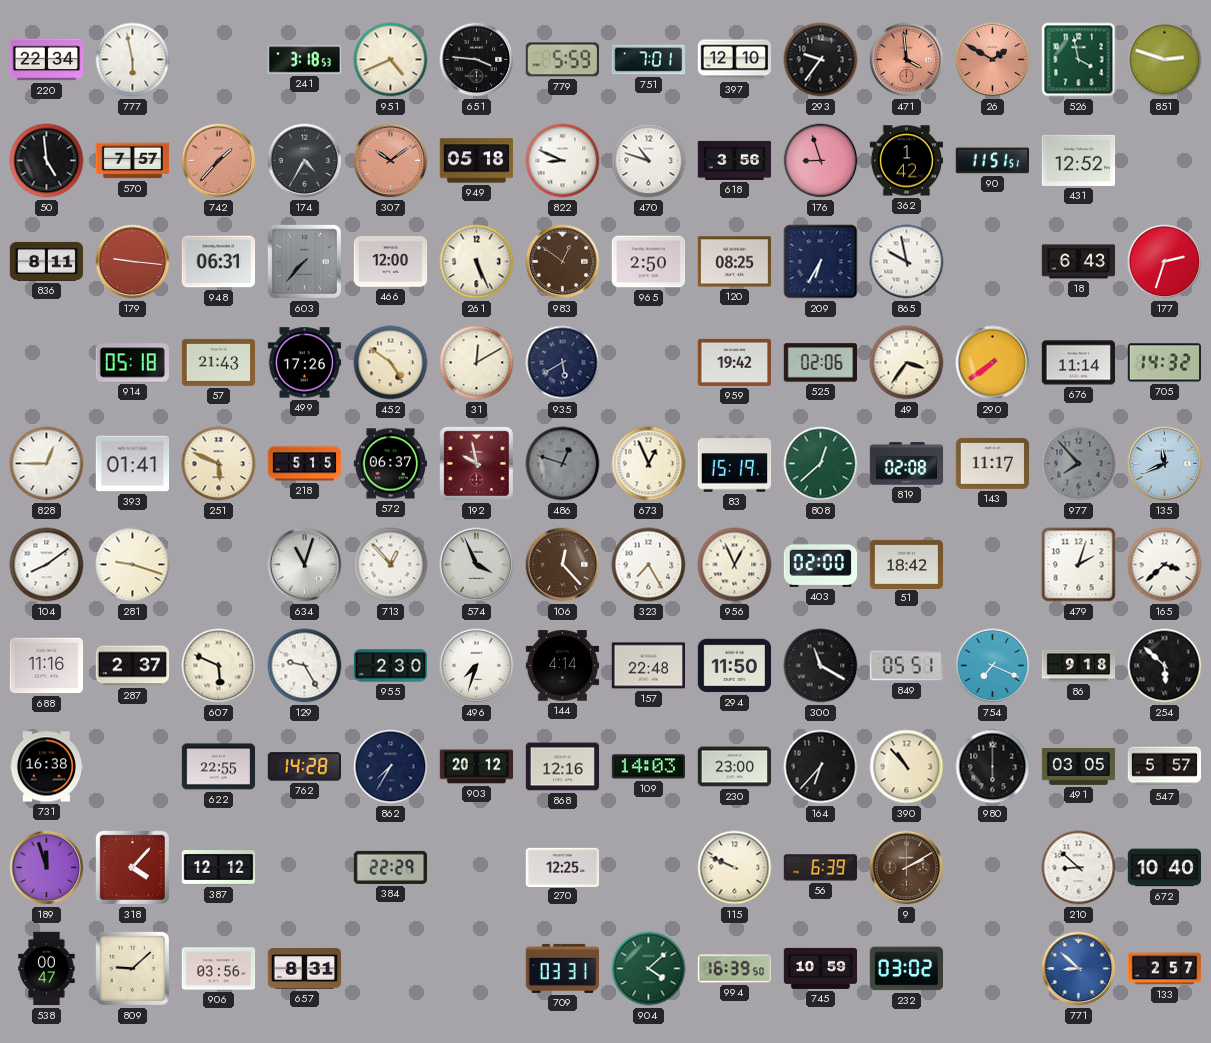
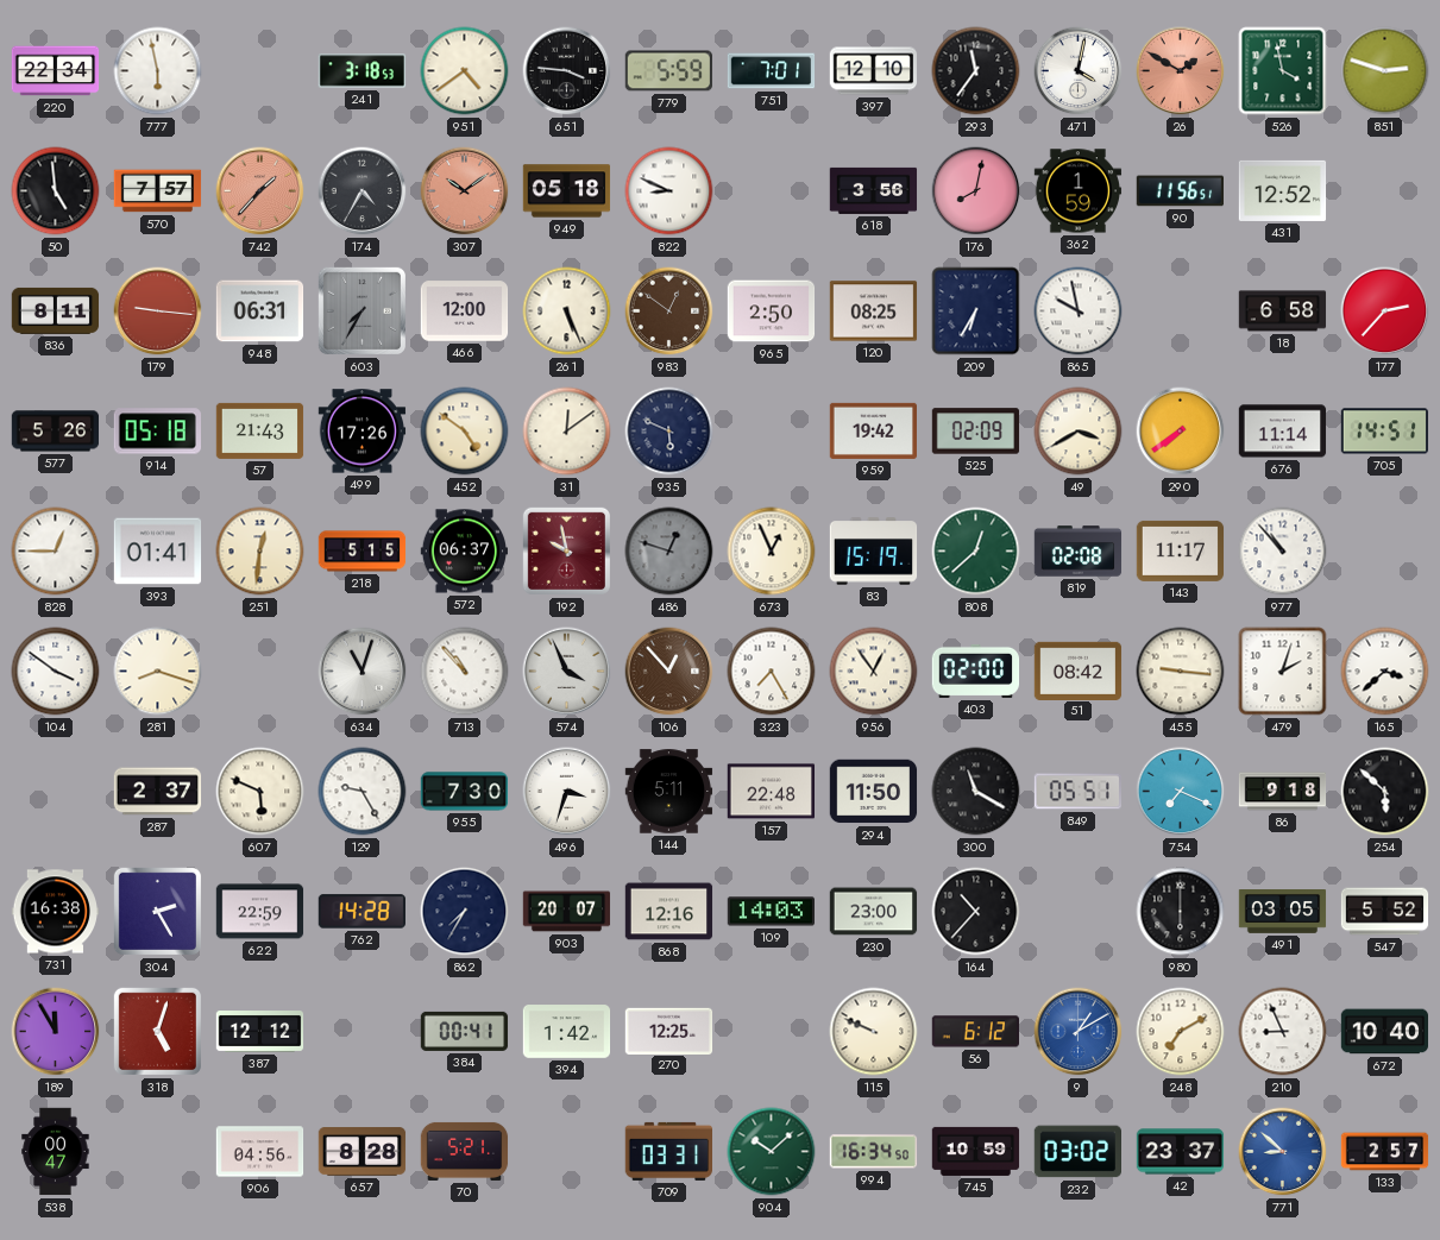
951: 4:41 -> 4:39 (465, 71)
293: 9:36 -> 11:36 (976, 71)
471: 3:59 -> 4:02 (1079, 71)
471 dial: salmon -> white (1079, 71)
470: 10:48 -> none (649, 161)
176: 8:57 -> 8:02 (976, 191)
362: 1:42 -> 1:59 (1079, 191)
90: 11:51 -> 11:56 (1180, 191)
603: 7:37 -> 7:35 (361, 310)
18: 6:43 -> 6:58 (1283, 311)
177: 2:33 -> 2:37 (1385, 311)
577: none -> 5:26 (56, 432)
31: 12:10 -> 12:09 (567, 432)
935: 5:40 -> 5:49 (669, 432)
525: 02:06 -> 02:09 (976, 432)
49: 3:36 -> 3:40 (1079, 432)
705: 14:32 -> 14:51 (1384, 432)
251: 5:49 -> 12:31 (260, 552)
977: 7:53 -> 10:53 (1283, 552)
977 dial: grey -> white (1283, 552)
135: 11:41 -> none (1165, 464)
104: 8:09 -> 3:51 (56, 672)
281: 9:18 -> 8:18 (158, 672)
713: 12:53 -> 10:53 (465, 672)
106: 12:23 -> 12:53 (669, 672)
956: 12:56 -> 12:54 (874, 672)
51: 18:42 -> 08:42 (1079, 671)
455: none -> 9:16 (1181, 672)
688: 11:16 -> none (47, 666)
955: 2:30 -> 7:30 (465, 792)
496: 7:33 -> 3:33 (567, 792)
144: 4:14 -> 5:11 (669, 792)
304: none -> 2:25 (157, 911)
622: 22:55 -> 22:59 (260, 912)
903: 20:12 -> 20:07 (567, 912)
164: 6:37 -> 10:37 (976, 912)
390: 10:53 -> none (907, 767)
547: 5:57 -> 5:52 (1385, 912)
189: 11:57 -> 11:55 (56, 1032)
318: 4:07 -> 5:03 (157, 1031)
384: 22:29 -> 00:41 (465, 1031)
394: none -> 1:42 (567, 1032)
56: 6:39 -> 6:12 (975, 1032)
9: 2:10 -> 1:10 (1079, 1032)
9 dial: brown -> blue (1079, 1032)
248: none -> 7:10 (1181, 1032)
210: 8:52 -> 8:56 (1283, 1032)
809: 9:08 -> none (132, 968)
906: 03:56 -> 04:56 (260, 1152)
657: 8:31 -> 8:28 (363, 1152)
70: none -> 5:21 (465, 1151)
904: 4:08 -> 10:08 (772, 1152)
994: 16:39 -> 16:34 (874, 1152)
42: none -> 23:37 (1181, 1152)
